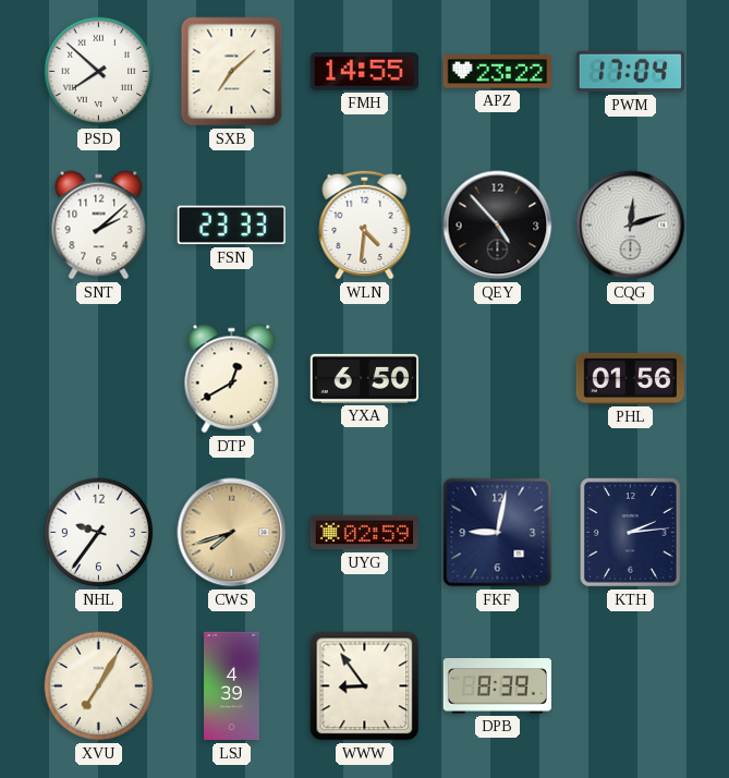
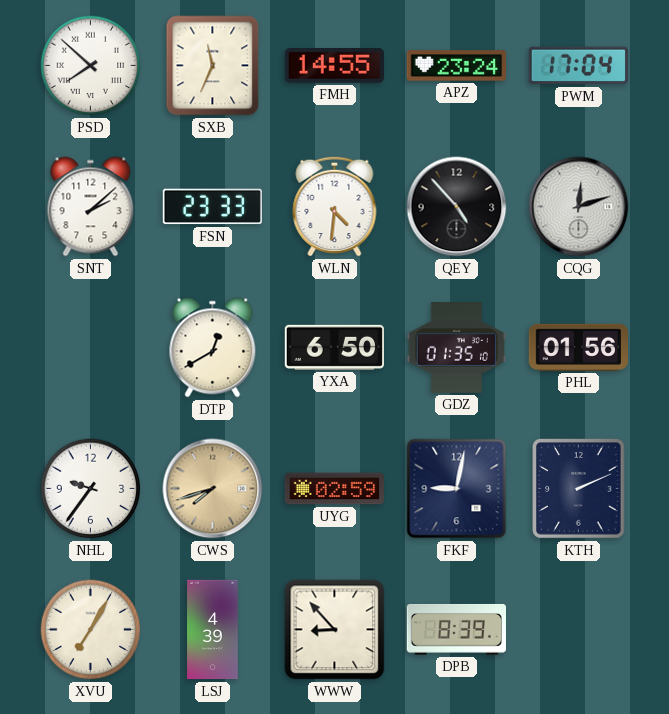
SXB: 7:08 -> 11:34 (213, 66)
APZ: 23:22 -> 23:24 (456, 66)
GDZ: none -> 01:35 (456, 348)
KTH: 2:14 -> 2:11 (579, 489)
WWW: 8:54 -> 8:53 (335, 630)
